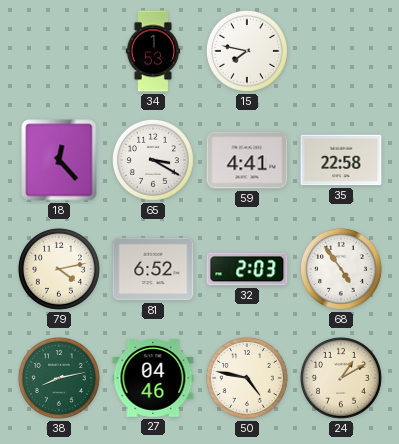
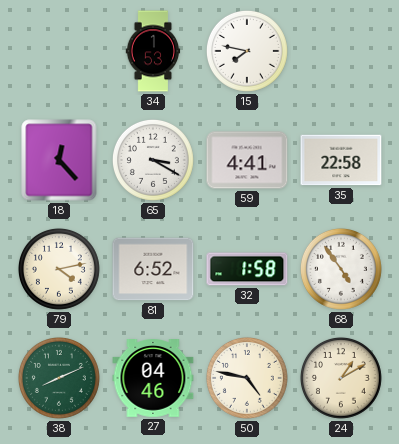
32: 2:03 -> 1:58 (247, 269)
38: 8:13 -> 8:11 (59, 378)
